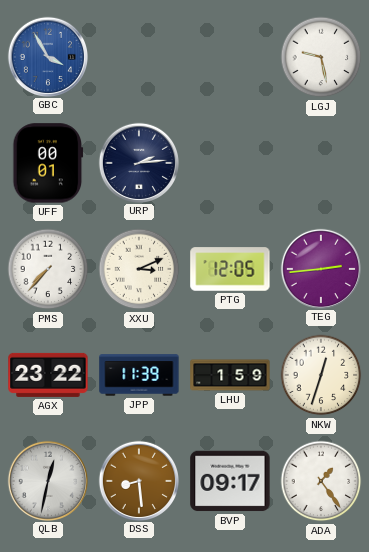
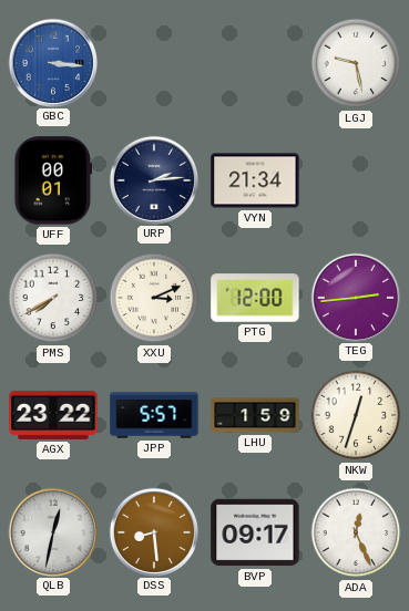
GBC: 3:55 -> 3:16 (52, 62)
VYN: none -> 21:34 (255, 180)
PMS: 7:37 -> 7:40 (53, 298)
PTG: 12:05 -> 12:00 (255, 298)
JPP: 11:39 -> 5:57 (154, 415)
ADA: 1:24 -> 12:26 (356, 532)
